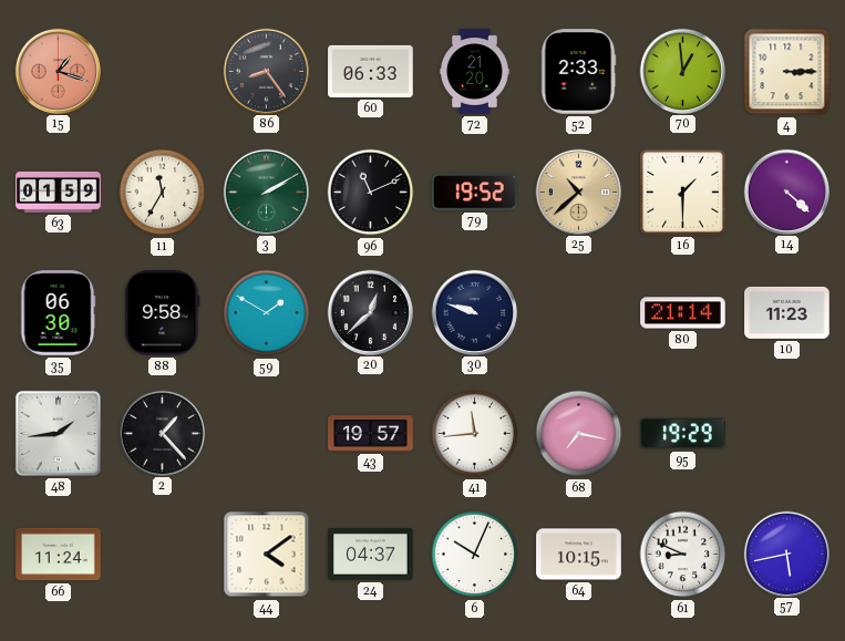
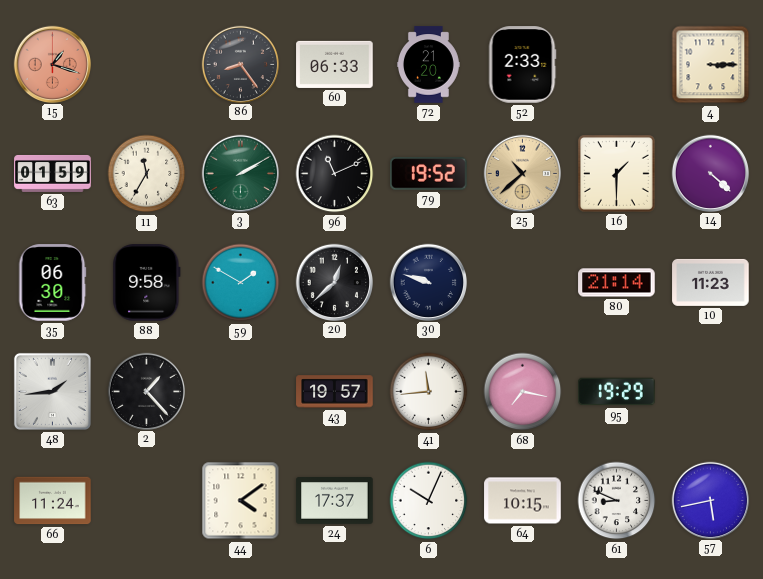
70: 12:59 -> none (682, 71)
24: 04:37 -> 17:37 (335, 501)
